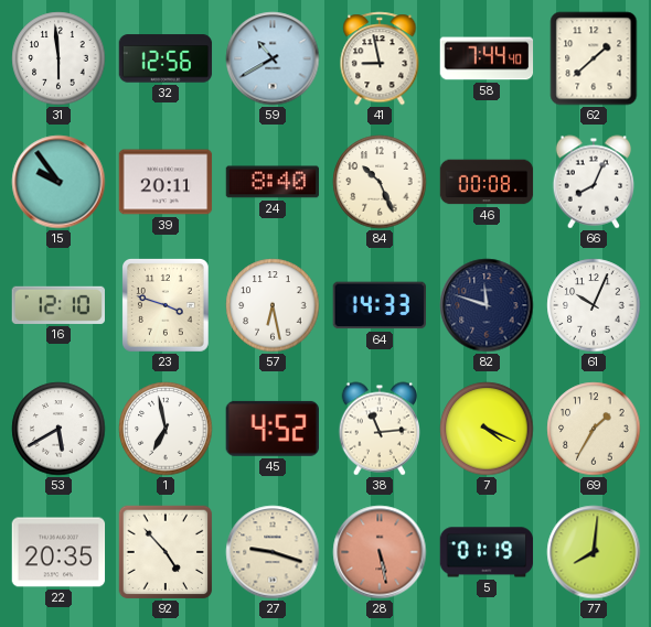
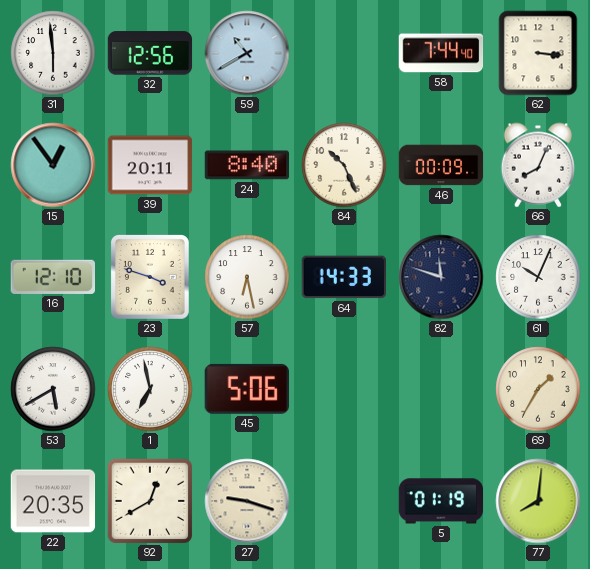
41: 8:58 -> none (380, 58)
62: 1:38 -> 3:16 (538, 53)
15: 9:54 -> 12:54 (53, 165)
46: 00:08 -> 00:09 (441, 165)
45: 4:52 -> 5:06 (247, 389)
38: 11:14 -> none (378, 429)
7: 4:19 -> none (487, 429)
92: 4:53 -> 12:40 (150, 501)
28: 5:28 -> none (380, 552)
